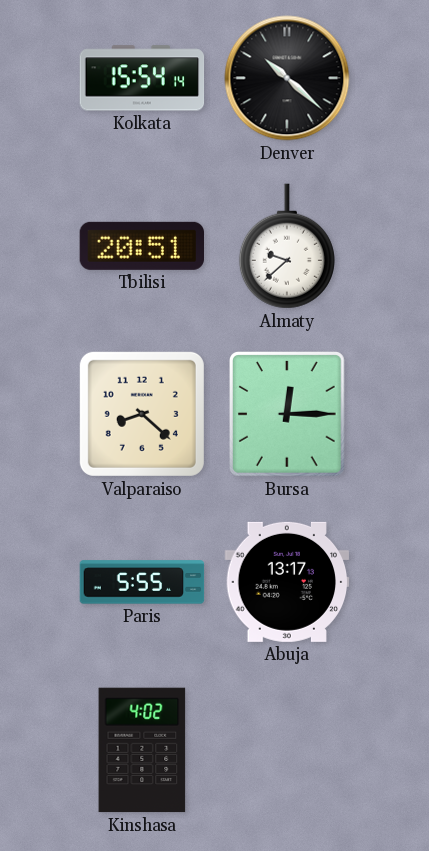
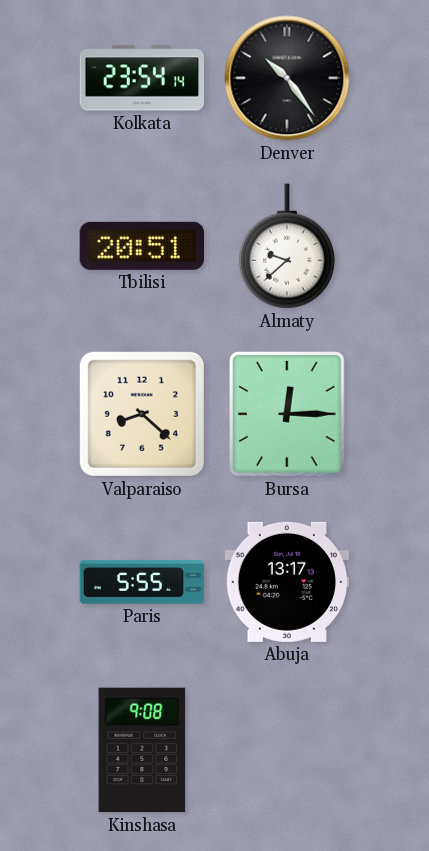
Kolkata: 15:54 -> 23:54 (142, 78)
Denver: 10:22 -> 10:24 (287, 78)
Kinshasa: 4:02 -> 9:08 (142, 750)
